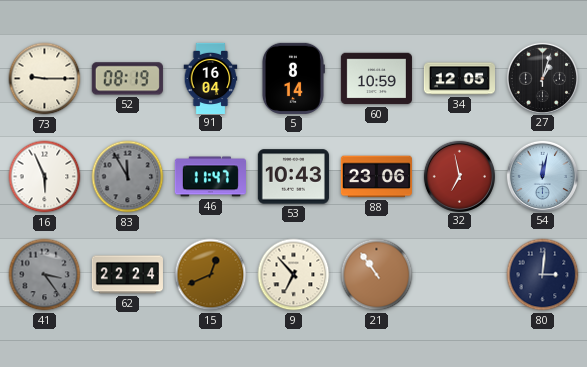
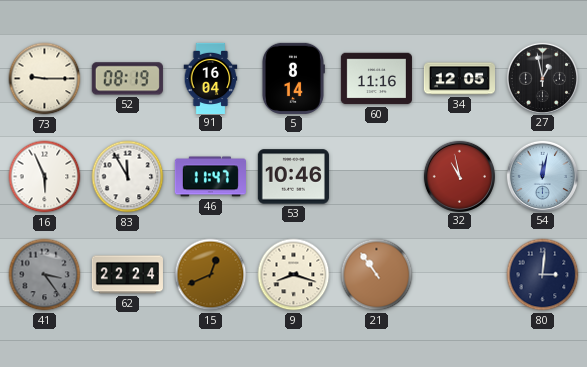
60: 10:59 -> 11:16 (376, 79)
27: 1:03 -> 12:58 (542, 78)
83 dial: grey -> white (128, 177)
53: 10:43 -> 10:46 (293, 177)
88: 23:06 -> none (376, 177)
32: 6:58 -> 10:58 (459, 176)
9: 6:53 -> 8:18 (294, 275)
